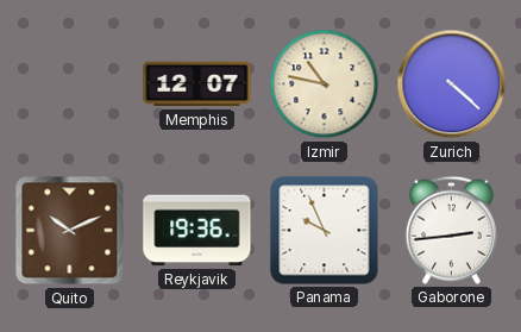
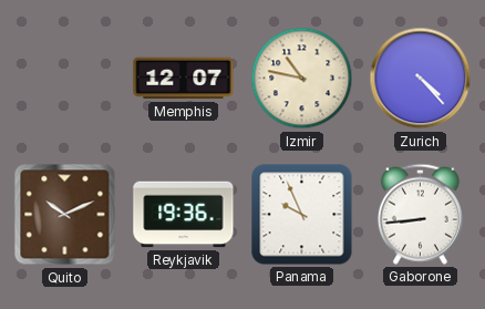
Zurich: 4:22 -> 4:23 (421, 79)
Gaborone: 2:44 -> 8:44 (420, 214)
